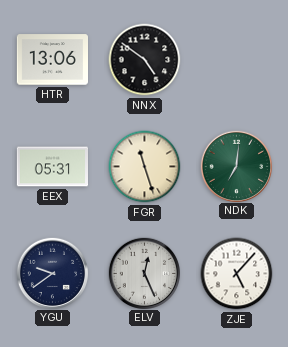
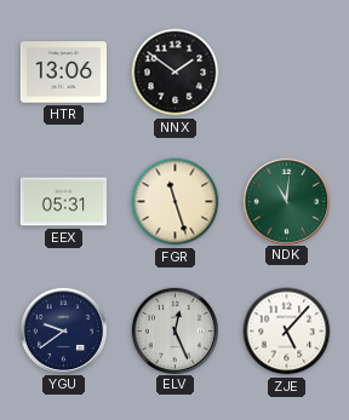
NNX: 4:51 -> 1:51 (176, 73)
NDK: 7:01 -> 11:01 (286, 201)
